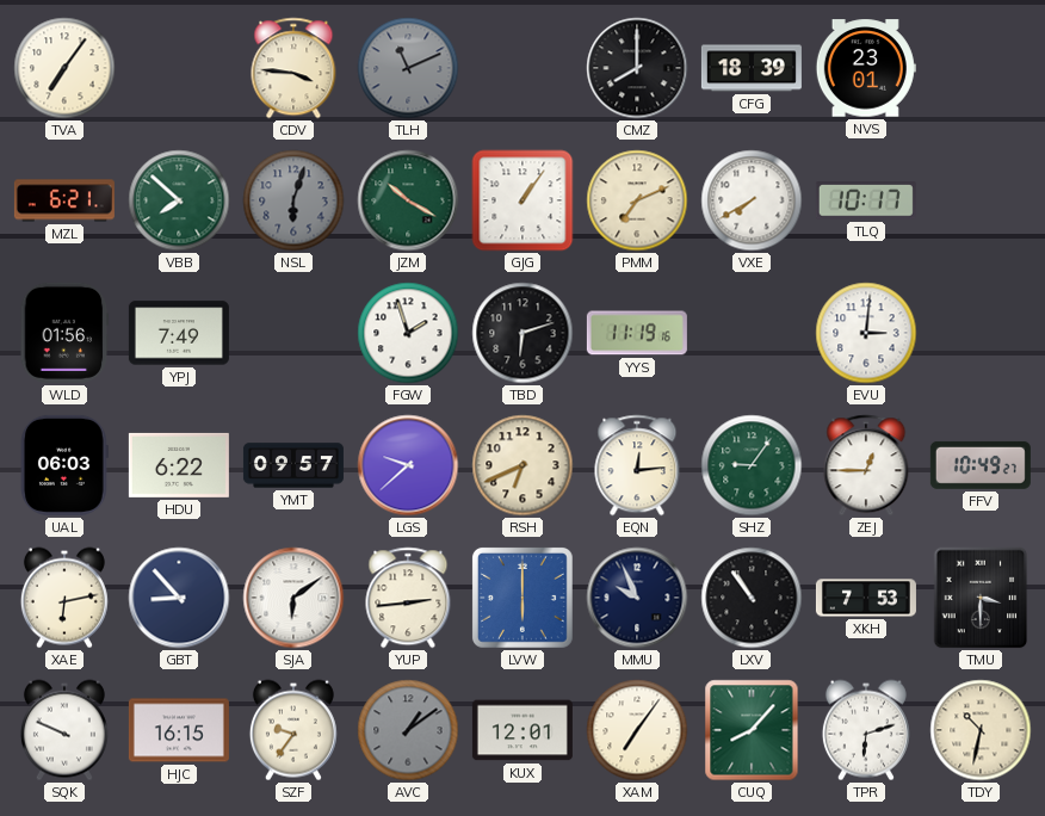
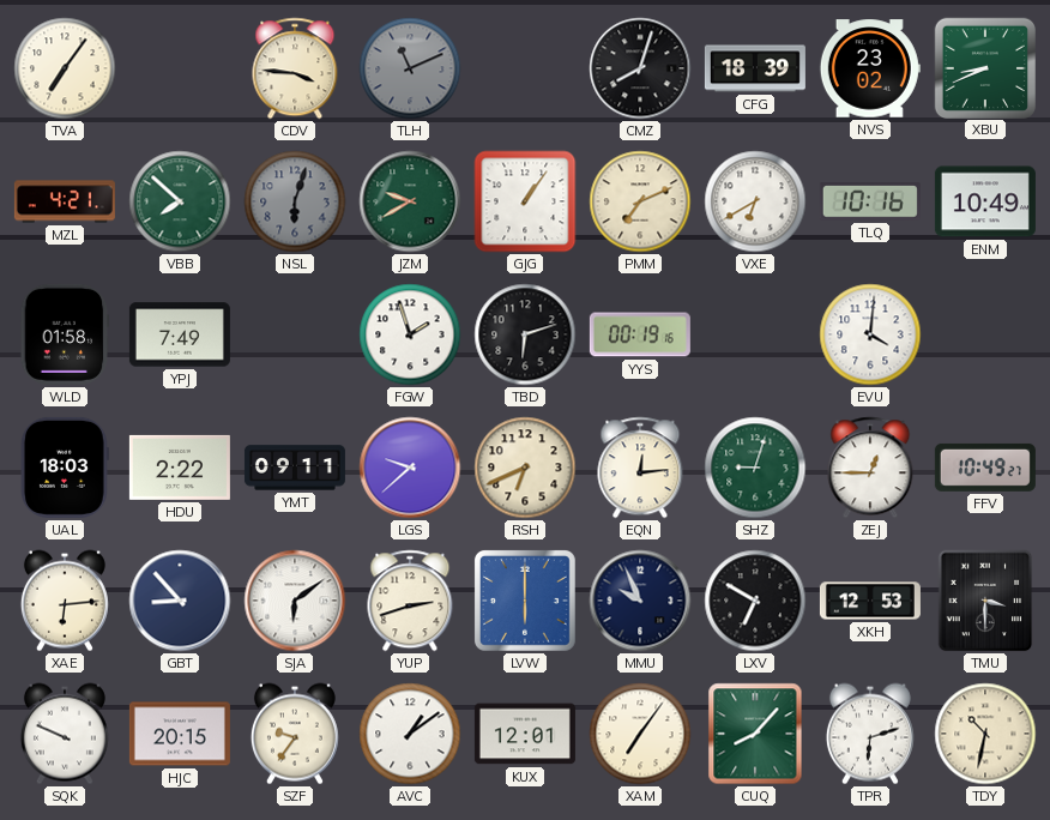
CMZ: 8:00 -> 8:03 (640, 68)
NVS: 23:01 -> 23:02 (870, 68)
XBU: none -> 8:41 (984, 67)
MZL: 6:21 -> 4:21 (65, 201)
JZM: 10:20 -> 9:40 (410, 201)
VXE: 7:40 -> 6:40 (755, 201)
TLQ: 10:17 -> 10:16 (870, 201)
ENM: none -> 10:49 (985, 201)
WLD: 01:56 -> 01:58 (65, 334)
YYS: 11:19 -> 00:19 (640, 334)
EVU: 3:01 -> 4:01 (870, 334)
UAL: 06:03 -> 18:03 (65, 468)
HDU: 6:22 -> 2:22 (180, 468)
YMT: 09:57 -> 09:11 (295, 468)
SHZ: 9:06 -> 9:03 (755, 468)
XAE: 6:13 -> 6:14 (65, 601)
YUP: 2:44 -> 2:42 (410, 601)
LXV: 10:54 -> 6:50 (755, 601)
XKH: 7:53 -> 12:53 (870, 601)
HJC: 16:15 -> 20:15 (180, 734)
AVC dial: grey -> white (410, 734)
